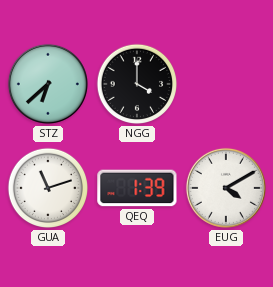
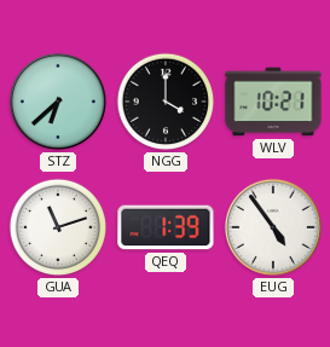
WLV: none -> 10:21 (273, 102)
EUG: 4:10 -> 4:54 (273, 227)
